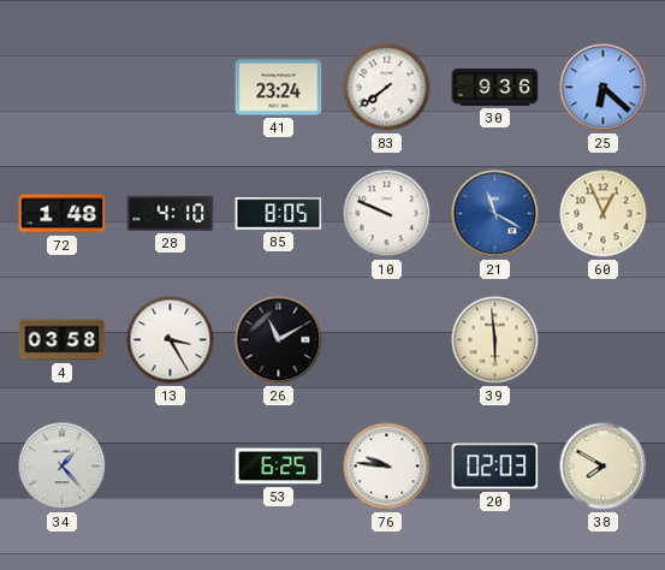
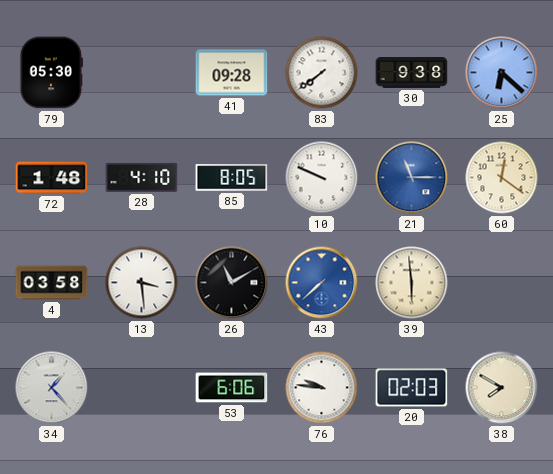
79: none -> 05:30 (51, 73)
41: 23:24 -> 09:28 (232, 73)
30: 9:36 -> 9:38 (412, 73)
21: 11:20 -> 11:15 (412, 178)
60: 12:56 -> 12:21 (502, 178)
13: 3:25 -> 3:29 (142, 283)
43: none -> 7:38 (322, 283)
53: 6:25 -> 6:06 (232, 388)
